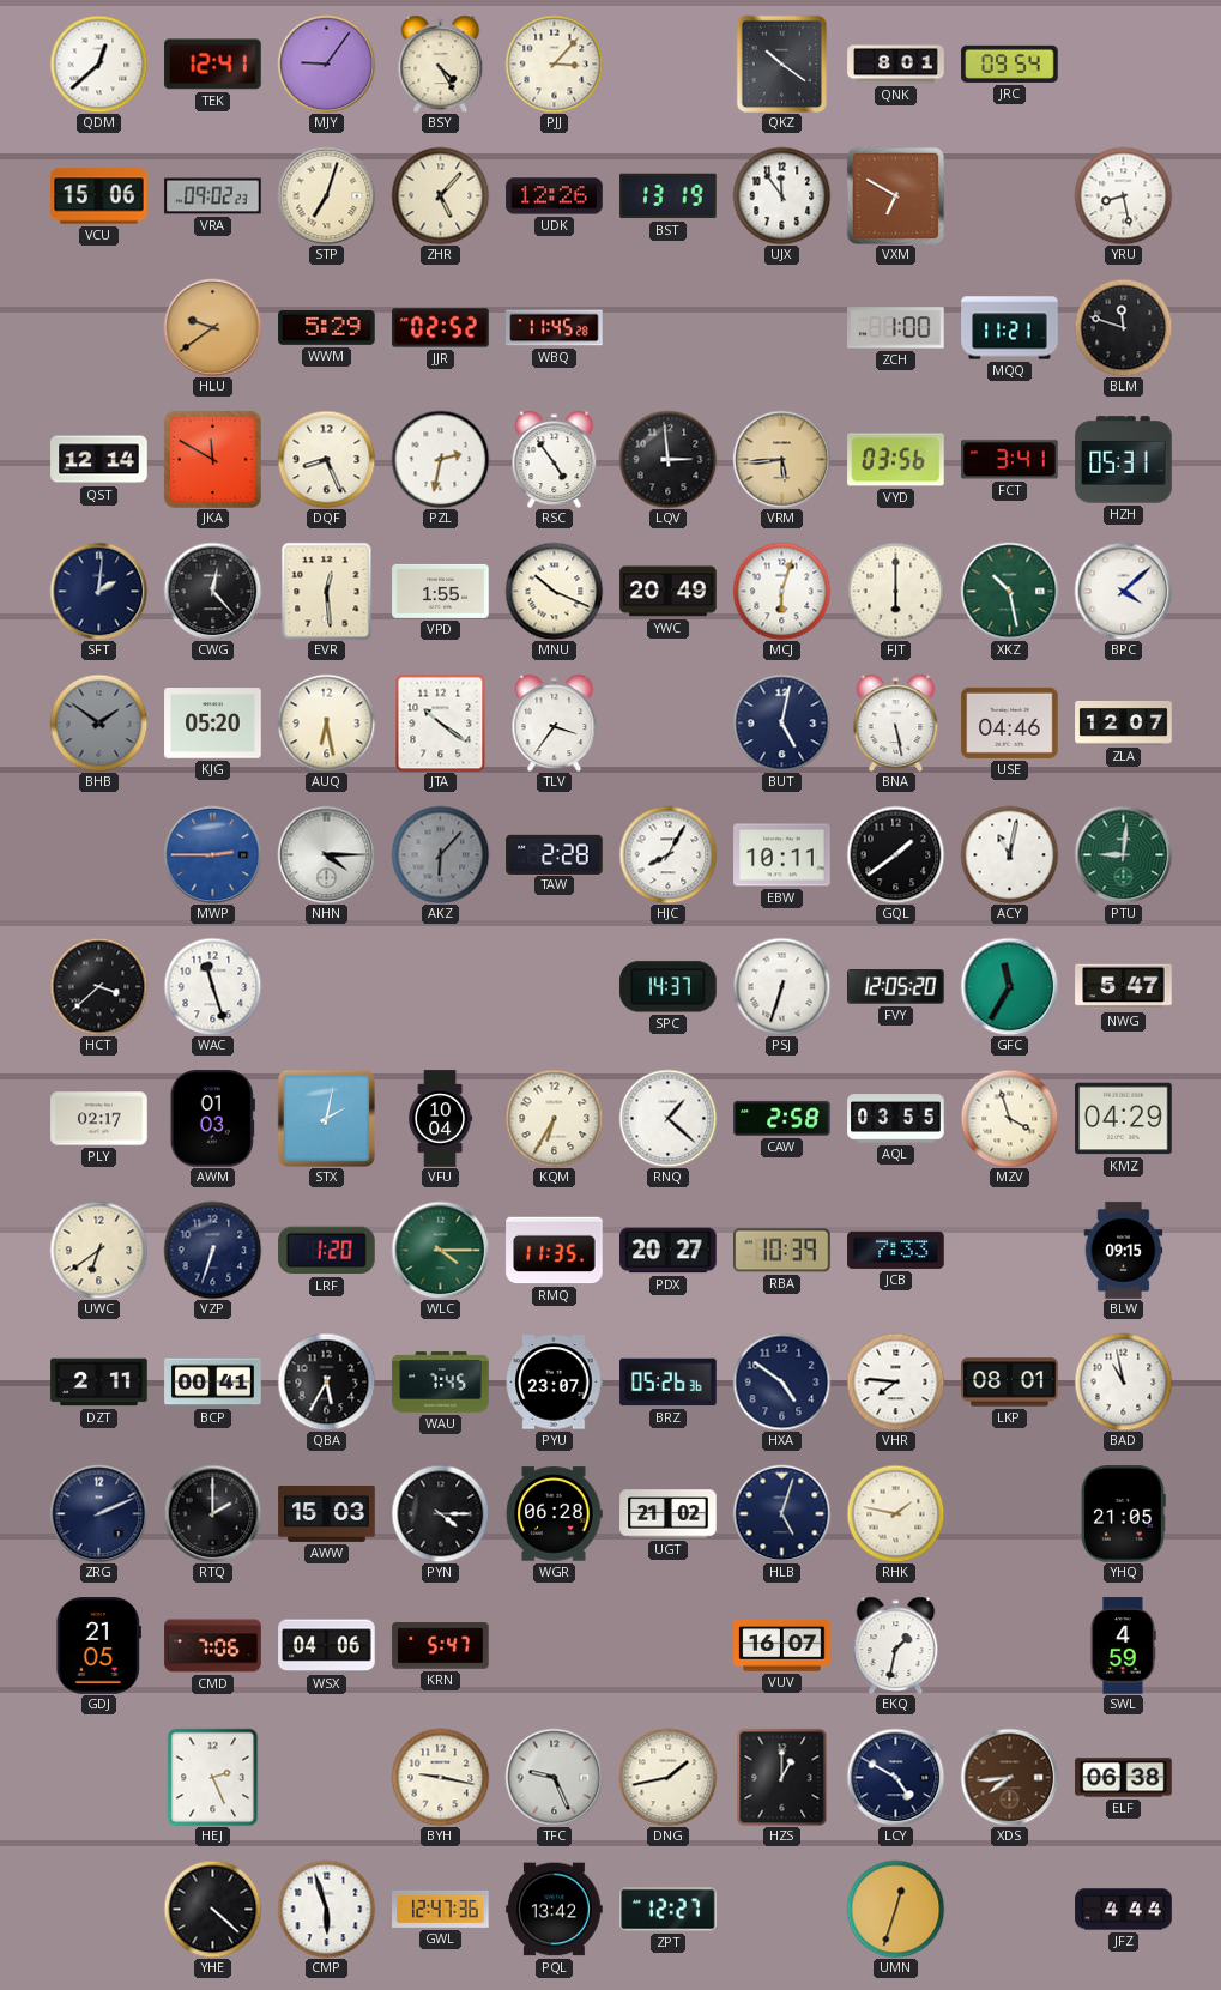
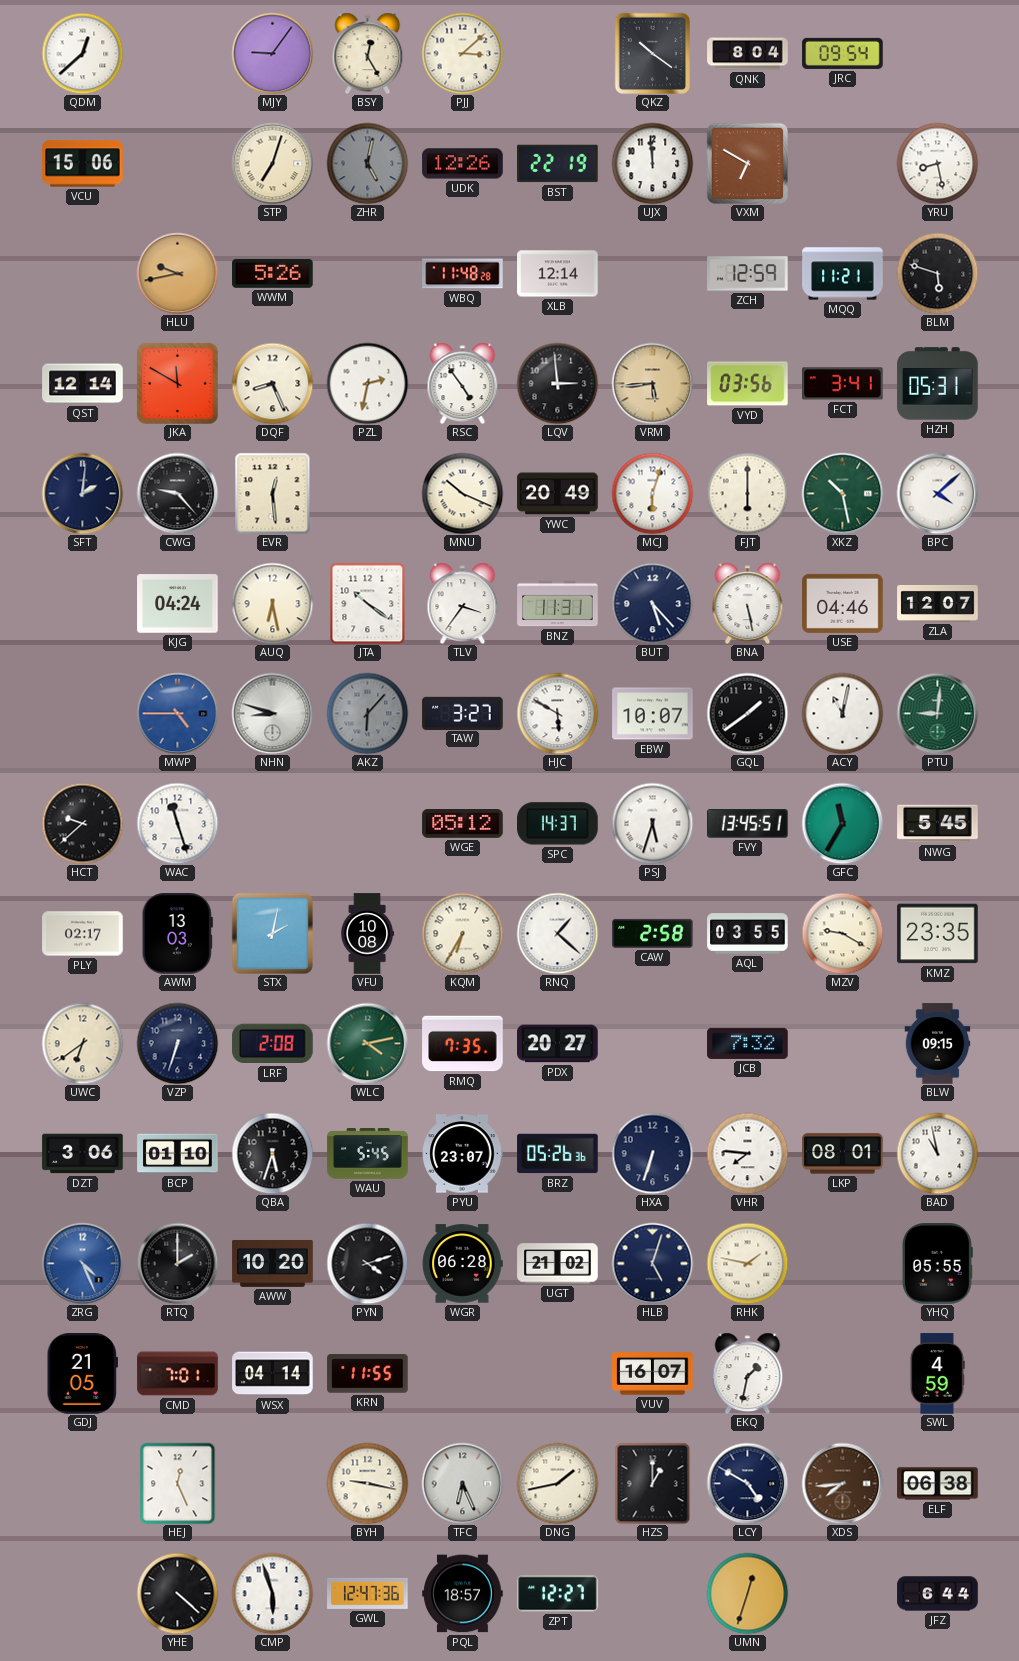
TEK: 12:41 -> none (213, 65)
BSY: 4:25 -> 12:25 (368, 53)
PJJ: 3:07 -> 3:08 (462, 53)
QNK: 8:01 -> 8:04 (748, 54)
VRA: 09:02 -> none (213, 196)
ZHR: 5:07 -> 5:02 (367, 163)
ZHR dial: cream -> grey (367, 163)
BST: 13:19 -> 22:19 (558, 164)
UJX: 11:54 -> 11:59 (652, 163)
HLU: 9:39 -> 9:43 (177, 273)
WWM: 5:29 -> 5:26 (273, 273)
JJR: 02:52 -> none (441, 328)
WBQ: 11:45 -> 11:48 (463, 274)
XLB: none -> 12:14 (558, 274)
ZCH: 1:00 -> 12:59 (748, 274)
BLM: 11:48 -> 5:48 (937, 273)
CWG: 12:23 -> 9:23 (177, 493)
VPD: 1:55 -> none (441, 591)
BHB: 1:51 -> none (98, 722)
KJG: 05:20 -> 04:24 (178, 604)
BNZ: none -> 11:31 (558, 604)
BUT: 5:02 -> 5:23 (652, 603)
MWP: 2:45 -> 4:45 (177, 713)
NHN: 4:15 -> 8:48 (272, 713)
TAW: 2:28 -> 3:27 (463, 713)
HJC: 8:05 -> 5:50 (557, 713)
EBW: 10:11 -> 10:07 (653, 714)
HCT: 3:38 -> 9:38 (82, 823)
WGE: none -> 05:12 (463, 824)
PSJ: 6:33 -> 5:33 (652, 823)
FVY: 12:05 -> 13:45 (748, 824)
NWG: 5:47 -> 5:45 (938, 824)
AWM: 01:03 -> 13:03 (177, 934)
VFU: 10:04 -> 10:08 (368, 934)
MZV: 3:57 -> 9:20 (842, 933)
KMZ: 04:29 -> 23:35 (938, 934)
LRF: 1:20 -> 2:08 (273, 1044)
WLC: 4:15 -> 4:13 (367, 1043)
RMQ: 11:35 -> 7:35 (463, 1044)
RBA: 10:39 -> none (782, 1251)
JCB: 7:33 -> 7:32 (748, 1043)
DZT: 2:11 -> 3:06 (83, 1154)
BCP: 00:41 -> 01:10 (178, 1154)
QBA: 5:35 -> 5:33 (272, 1153)
WAU: 7:45 -> 5:45 (368, 1154)
HXA: 4:51 -> 6:33 (652, 1153)
ZRG: 2:11 -> 4:26 (82, 1263)
ZRG dial: navy -> blue (82, 1263)
AWW: 15:03 -> 10:20 (273, 1263)
PYN: 4:15 -> 4:12 (367, 1263)
YHQ: 21:05 -> 05:55 (937, 1264)
CMD: 7:06 -> 7:01 (178, 1374)
WSX: 04:06 -> 04:14 (273, 1374)
KRN: 5:47 -> 11:55 (368, 1374)
HEJ: 2:26 -> 12:26 (178, 1483)
TFC: 9:26 -> 6:26 (462, 1483)
PQL: 13:42 -> 18:57 (463, 1594)
JFZ: 4:44 -> 6:44 (938, 1594)
